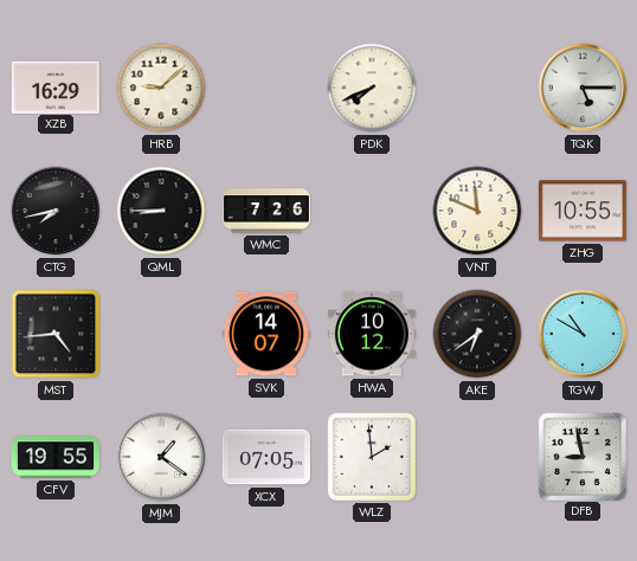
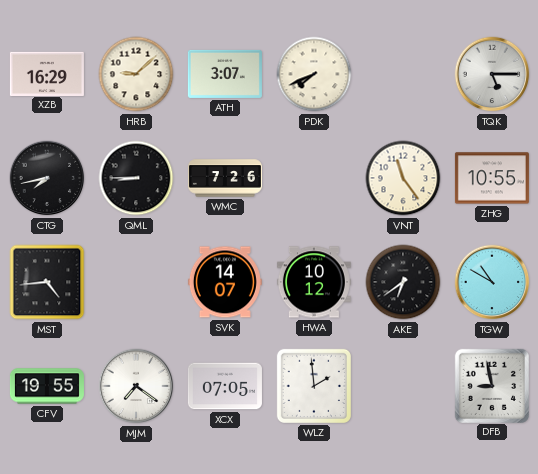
ATH: none -> 3:07 (225, 74)
VNT: 11:49 -> 11:24 (403, 178)
MJM: 1:21 -> 7:21 (136, 386)
